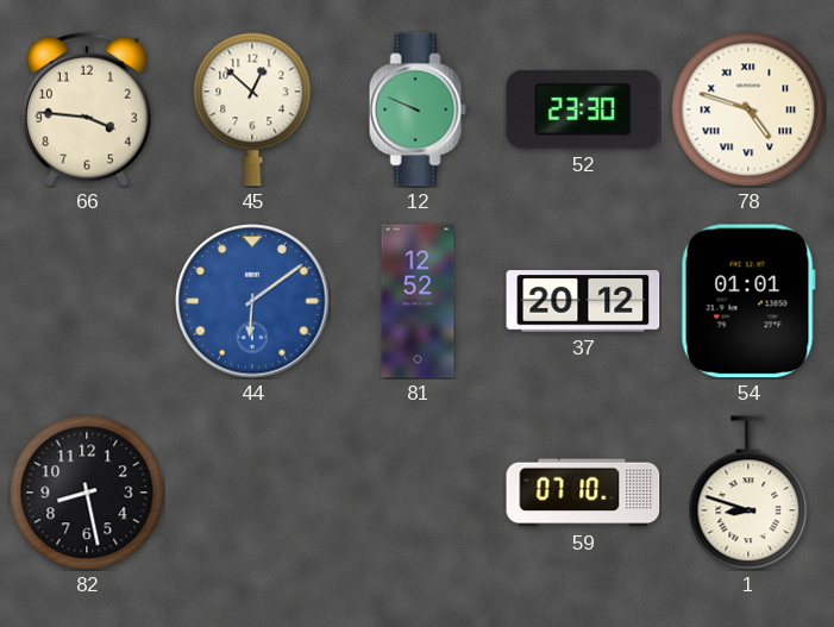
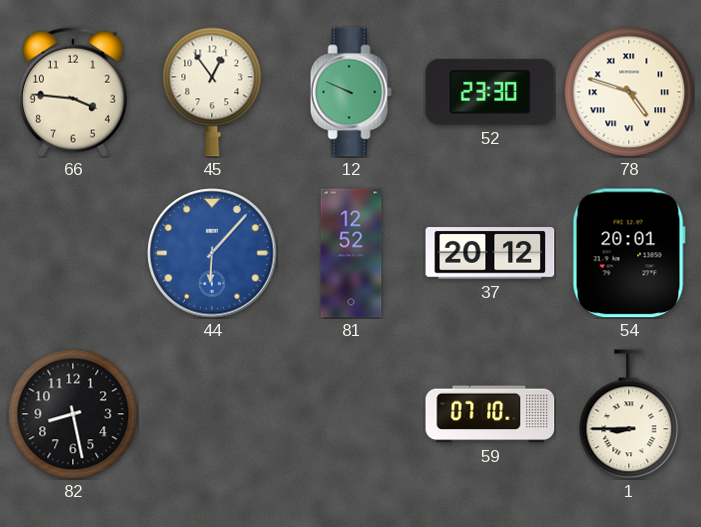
45: 12:52 -> 12:54 (212, 92)
44: 6:09 -> 6:07 (212, 253)
54: 01:01 -> 20:01 (629, 253)
1: 8:48 -> 8:45 (629, 414)
